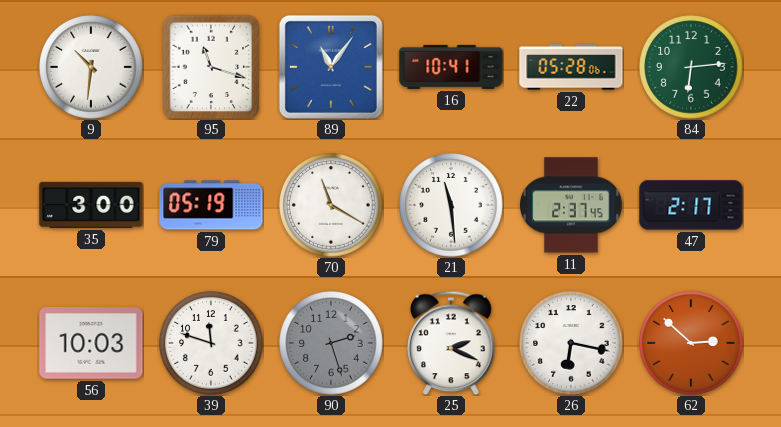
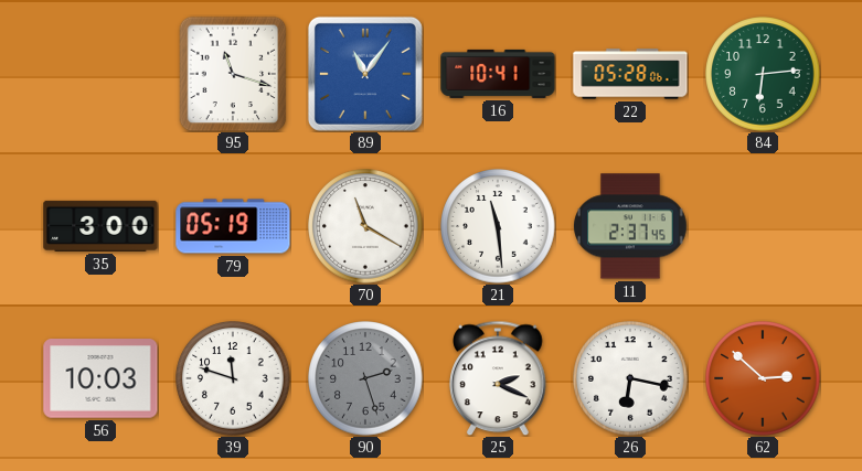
9: 10:31 -> none (91, 67)
47: 2:17 -> none (691, 205)
